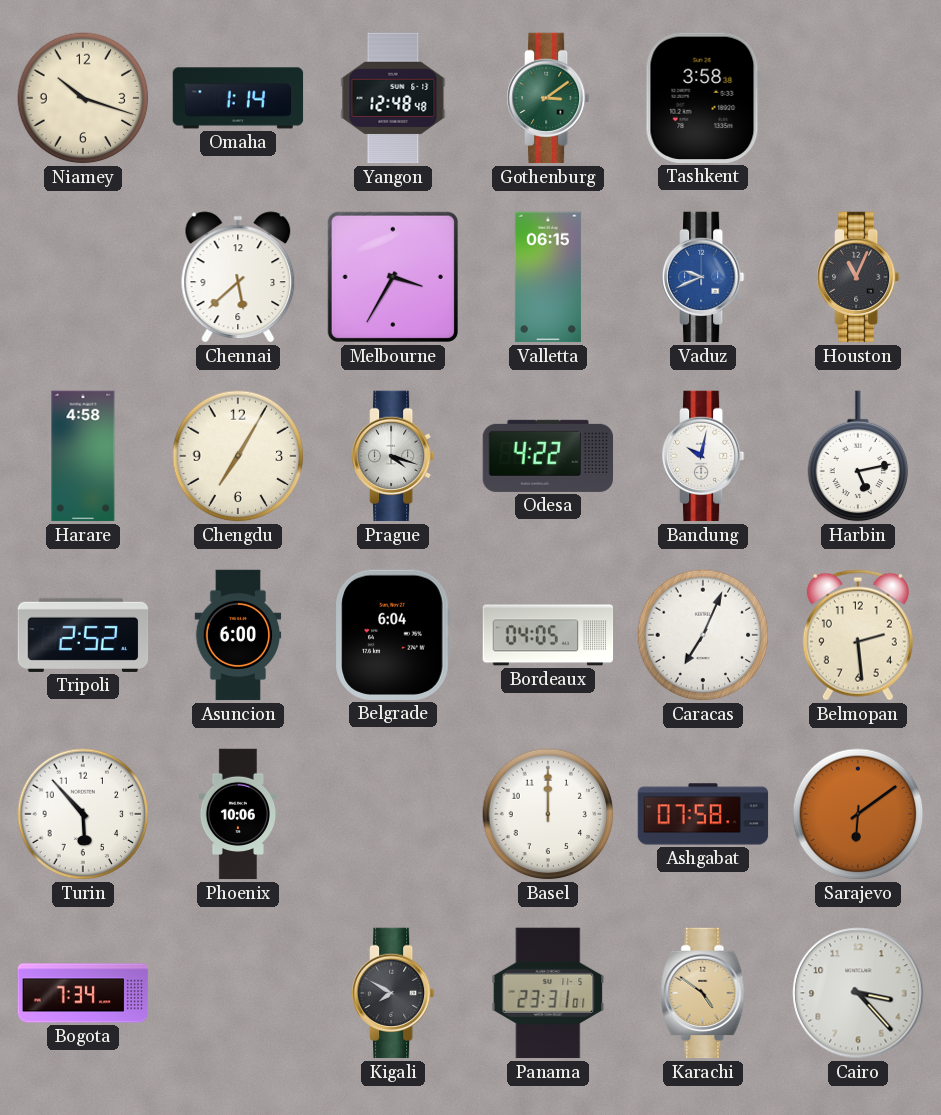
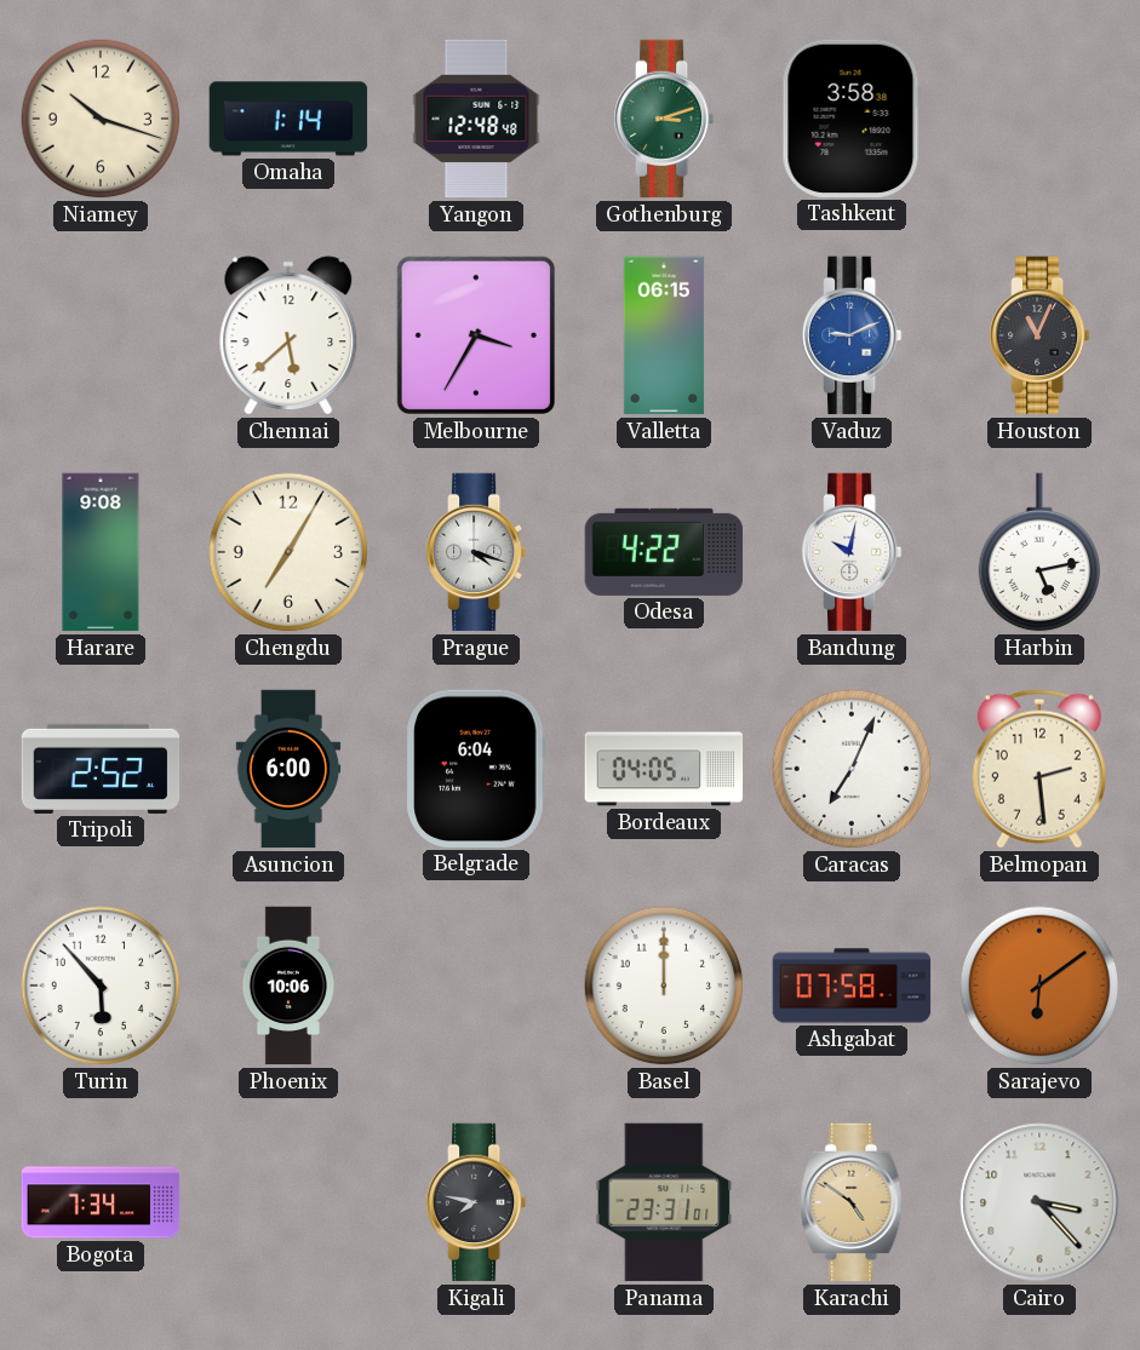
Gothenburg: 3:09 -> 3:12 (665, 119)
Vaduz: 9:41 -> 9:11 (853, 335)
Harare: 4:58 -> 9:08 (101, 552)
Kigali: 7:50 -> 7:47 (477, 1202)
